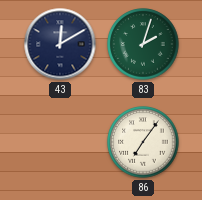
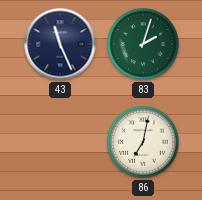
43: 12:10 -> 11:26 (60, 44)
86: 7:06 -> 7:02 (143, 142)
